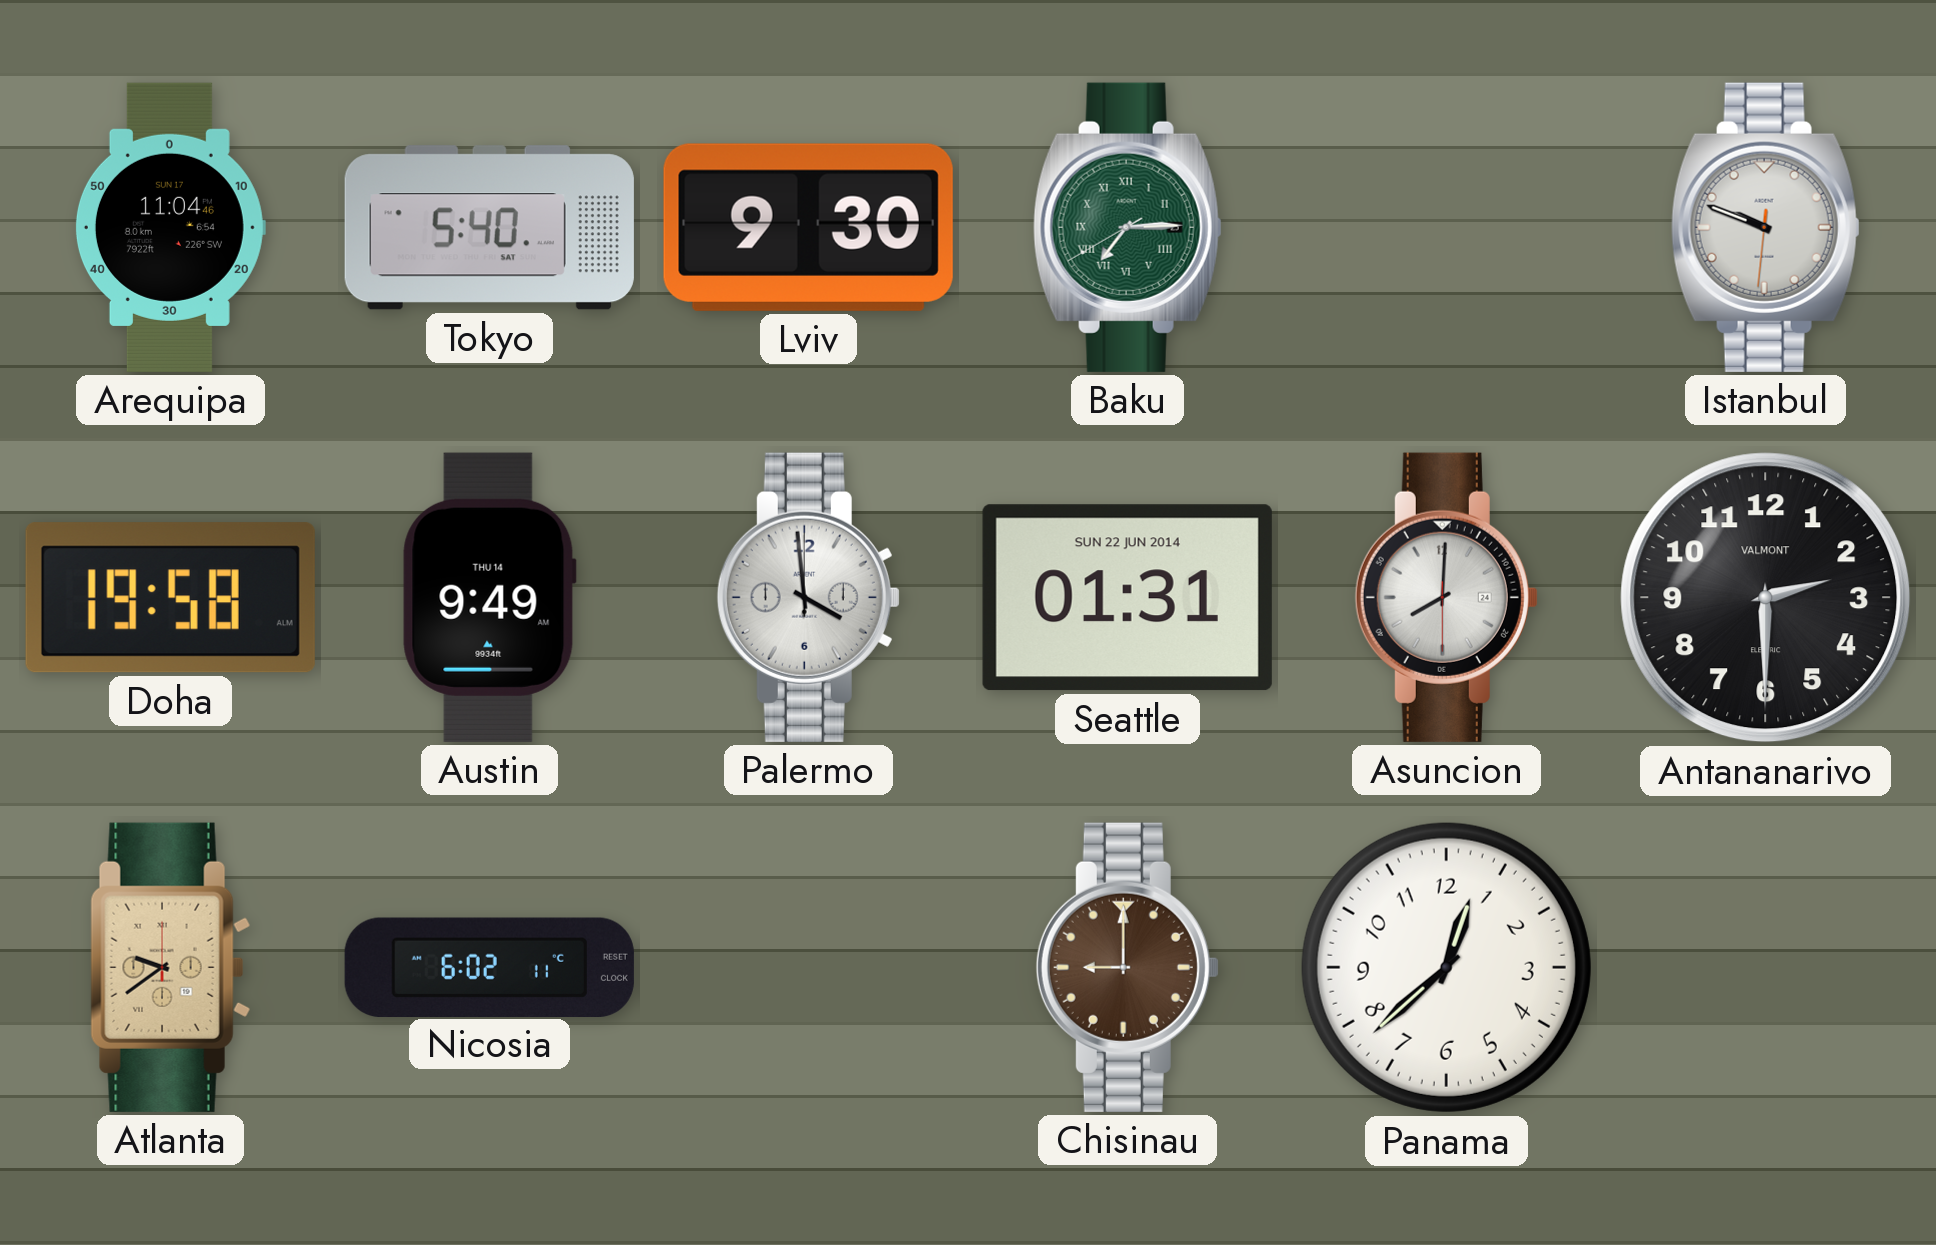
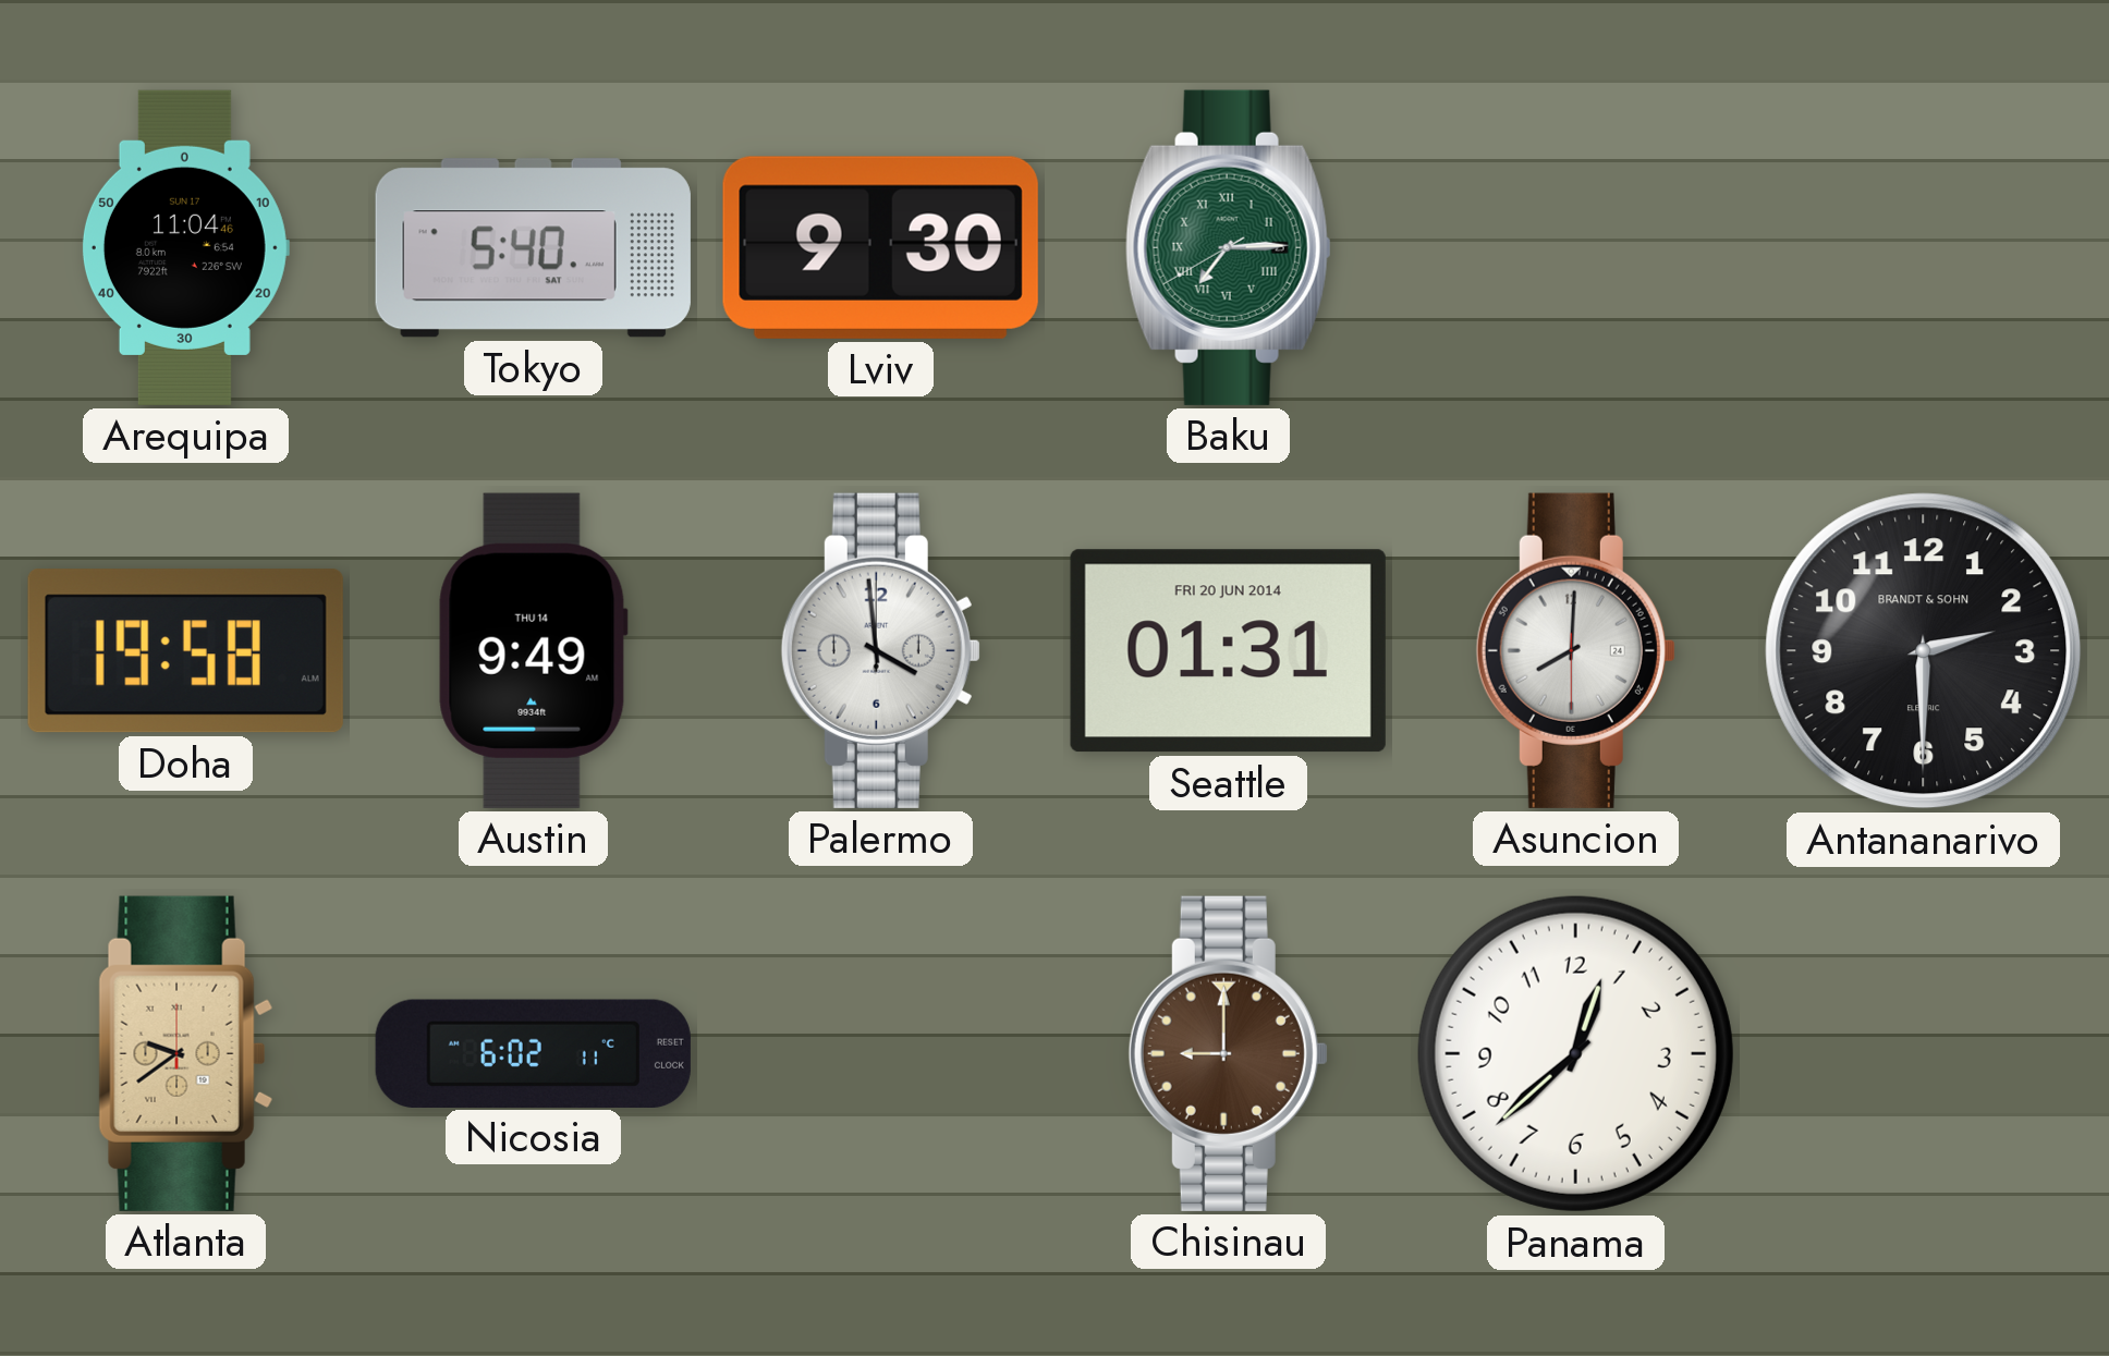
Istanbul: 9:48 -> none (1765, 227)
Seattle date: SUN 22 JUN 2014 -> FRI 20 JUN 2014 (1228, 651)
Antananarivo brand: VALMONT -> BRANDT & SOHN (1924, 651)
